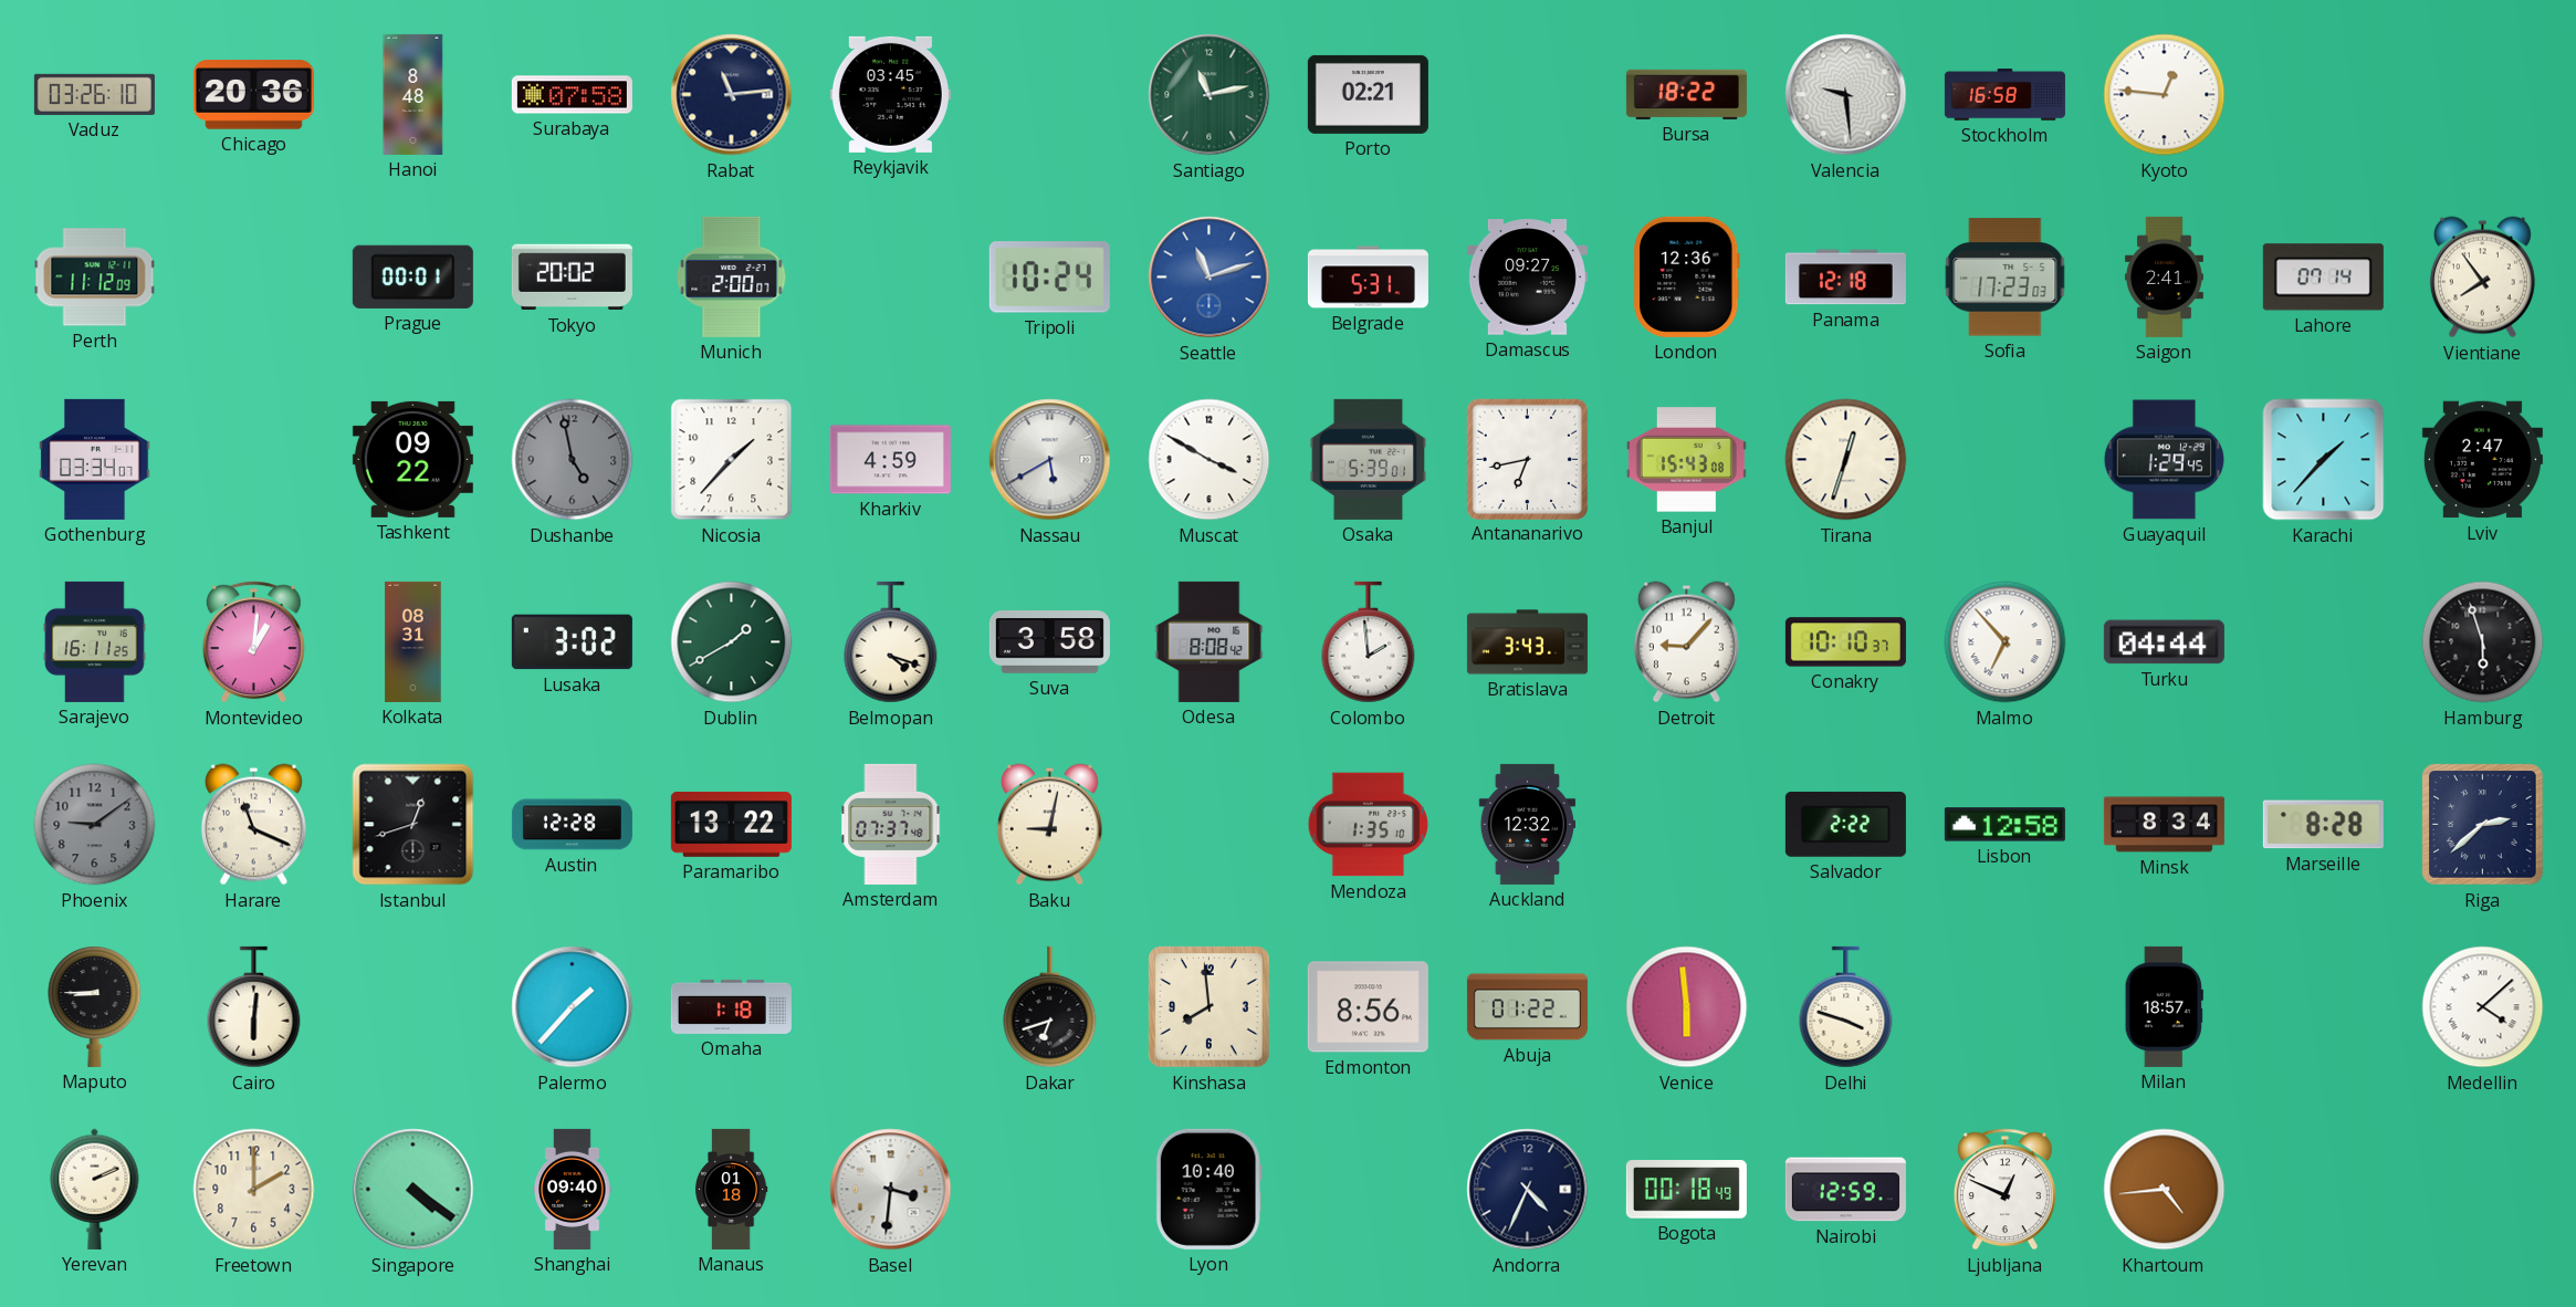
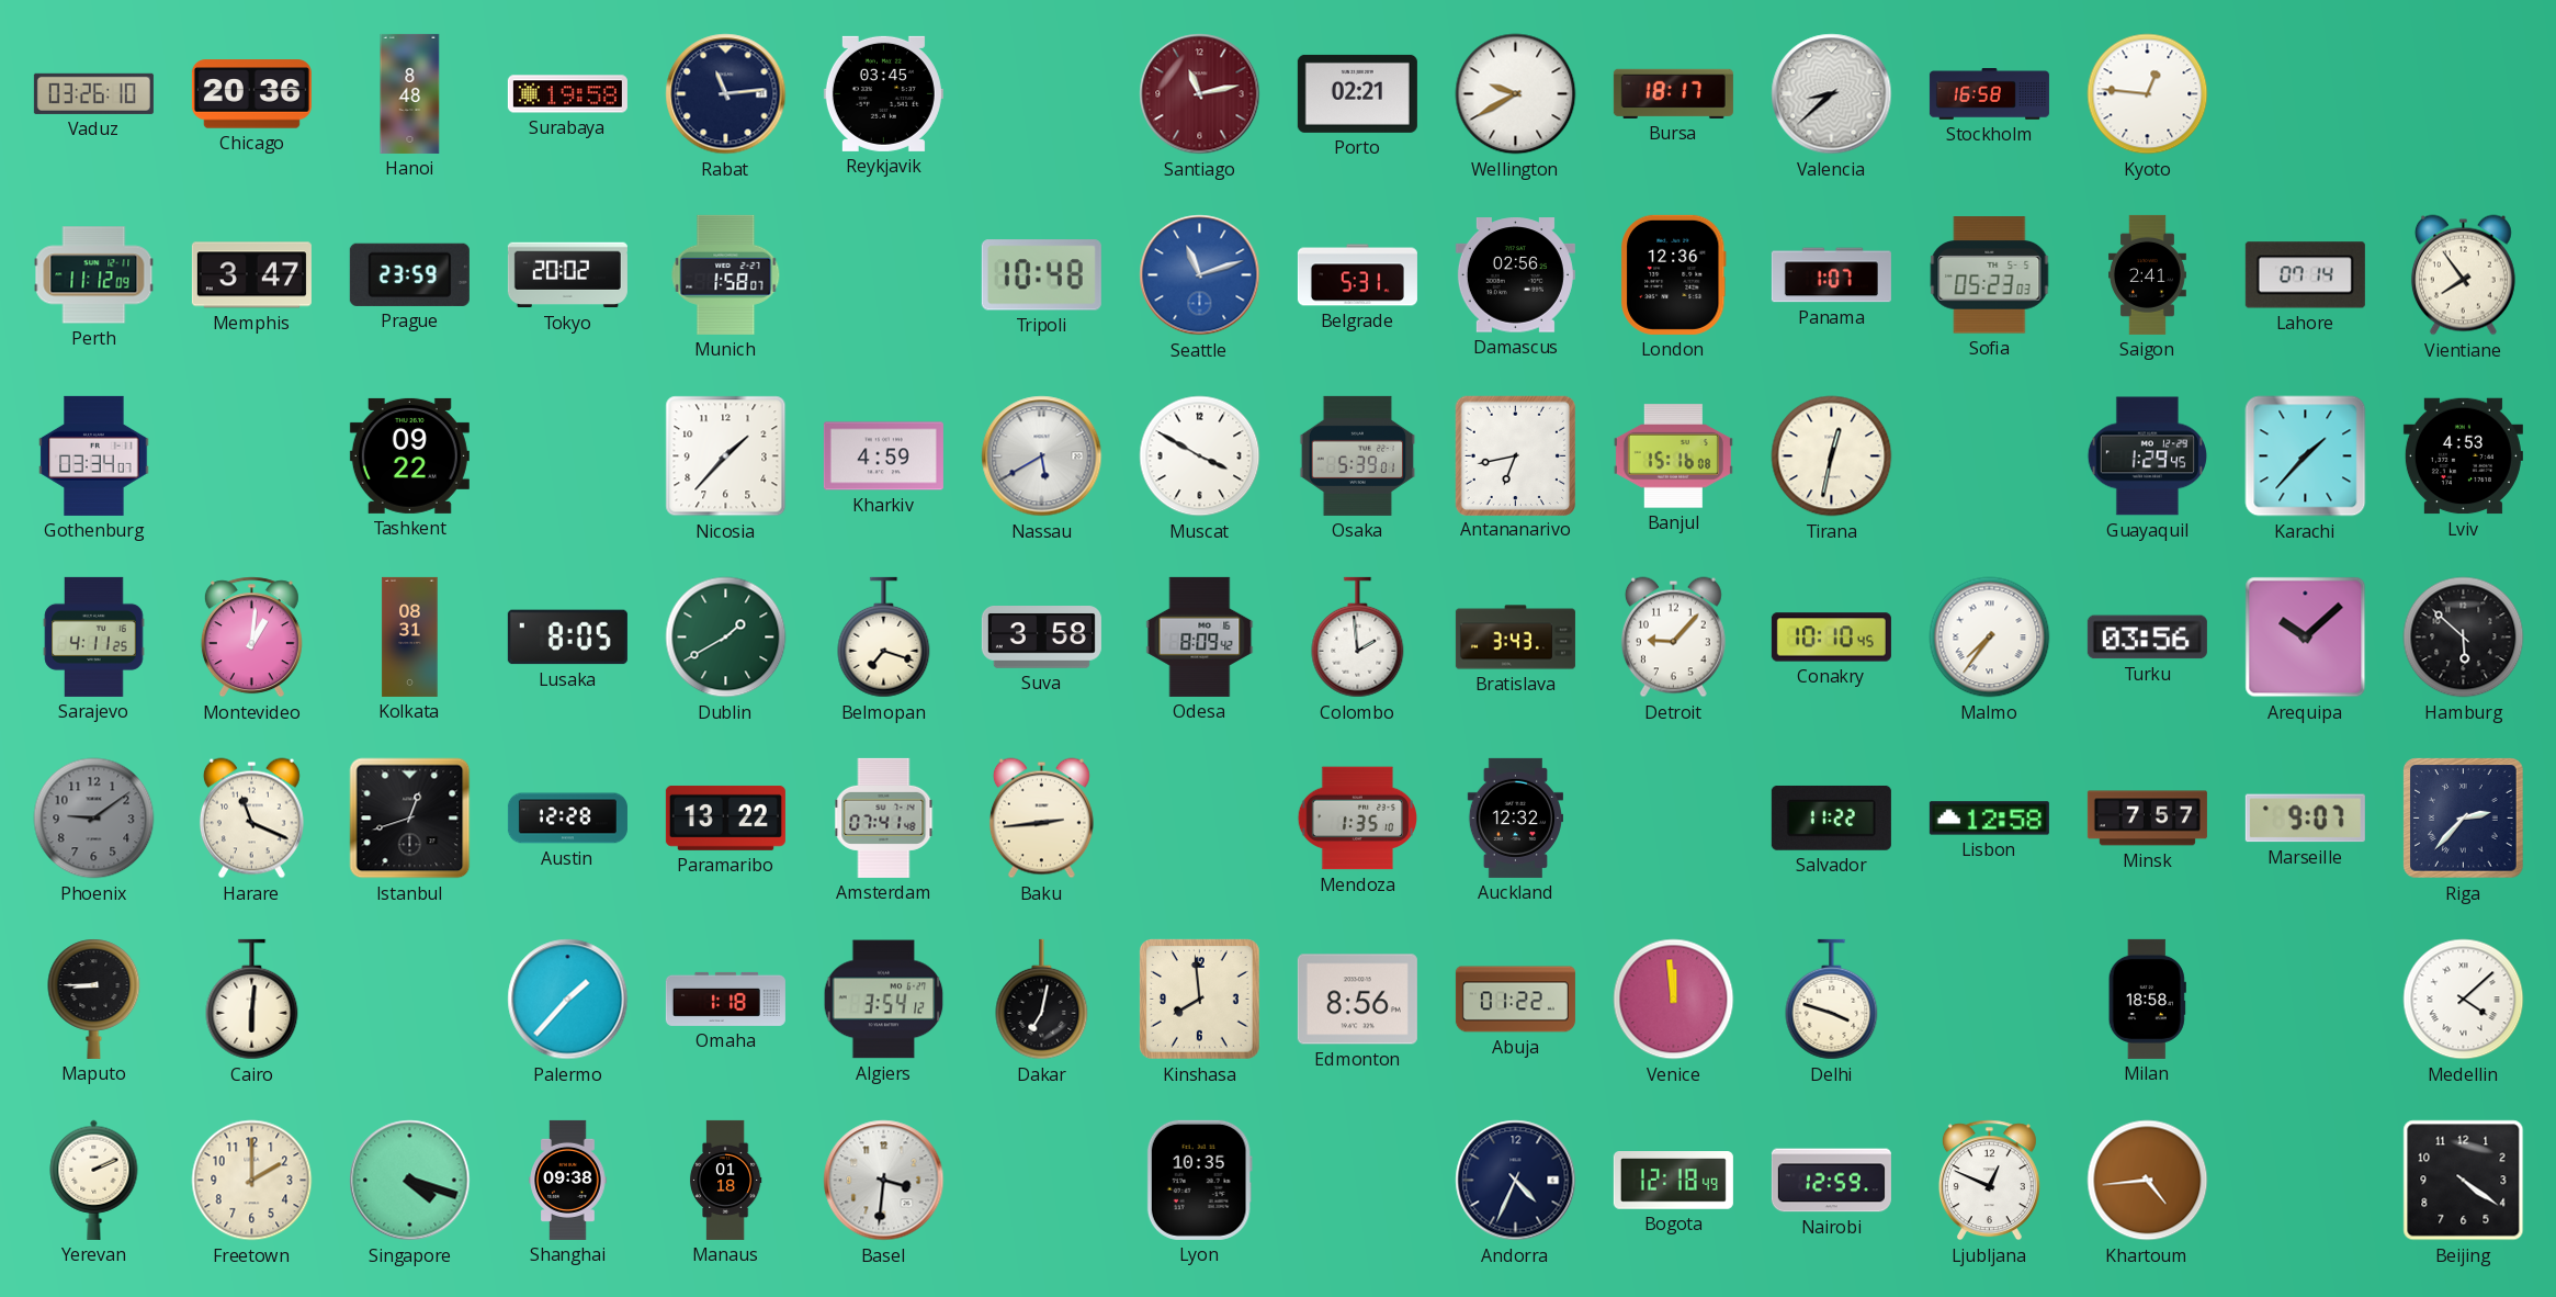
Surabaya: 07:58 -> 19:58 (567, 94)
Santiago dial: green -> burgundy (1200, 94)
Wellington: none -> 9:40 (1516, 94)
Bursa: 18:22 -> 18:17 (1673, 93)
Valencia: 9:29 -> 8:38 (1832, 94)
Memphis: none -> 3:47 (251, 275)
Prague: 00:01 -> 23:59 (409, 274)
Munich: 2:00 -> 1:58 (726, 274)
Tripoli: 10:24 -> 10:48 (1041, 275)
Damascus: 09:27 -> 02:56 (1515, 275)
Panama: 12:18 -> 1:07 (1831, 275)
Sofia: 17:23 -> 05:23 (1990, 275)
Dushanbe: 4:58 -> none (573, 460)
Banjul: 15:43 -> 15:16 (1673, 456)
Tirana: 12:33 -> 12:32 (1832, 456)
Lviv: 2:47 -> 4:53 (2463, 456)
Sarajevo: 16:11 -> 4:11 (94, 636)
Lusaka: 3:02 -> 8:05 (567, 638)
Belmopan: 4:18 -> 7:18 (884, 638)
Odesa: 8:08 -> 8:09 (1200, 636)
Conakry: 10:10:37 -> 10:10:45 (1831, 638)
Malmo: 6:53 -> 7:36 (1990, 638)
Turku: 04:44 -> 03:56 (2147, 638)
Arequipa: none -> 10:08 (2306, 638)
Hamburg: 5:57 -> 5:52 (2464, 638)
Amsterdam: 07:37 -> 07:41 (884, 817)
Baku: 9:02 -> 2:44 (1041, 819)
Salvador: 2:22 -> 11:22 (1831, 817)
Minsk: 8:34 -> 7:57 (2147, 819)
Marseille: 8:28 -> 9:07 (2305, 819)
Riga: 2:38 -> 2:37 (2464, 819)
Algiers: none -> 3:54 (884, 1000)
Dakar: 6:42 -> 7:02 (1042, 1000)
Venice: 5:59 -> 11:59 (1674, 1000)
Milan: 18:57 -> 18:58 (2147, 999)
Singapore: 4:21 -> 4:18 (410, 1181)
Shanghai: 09:40 -> 09:38 (568, 1180)
Lyon: 10:40 -> 10:35 (1199, 1180)
Bogota: 00:18 -> 12:18 (1673, 1181)
Beijing: none -> 4:21 (2464, 1181)
